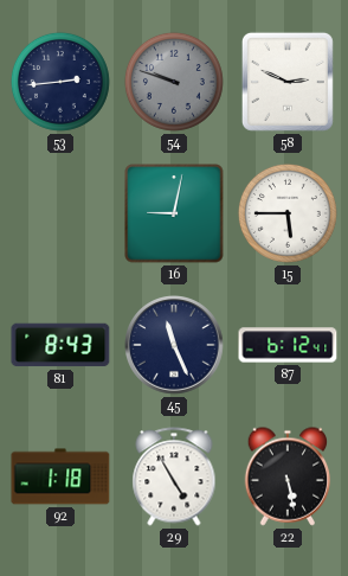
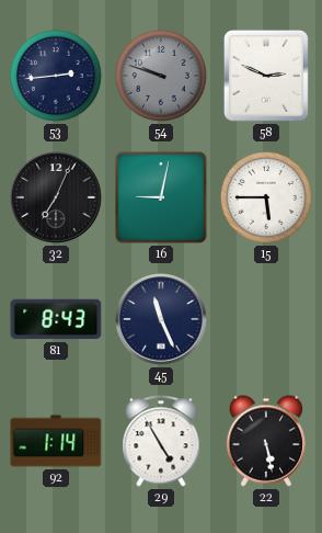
32: none -> 7:04 (57, 199)
87: 6:12 -> none (288, 345)
92: 1:18 -> 1:14 (56, 441)
